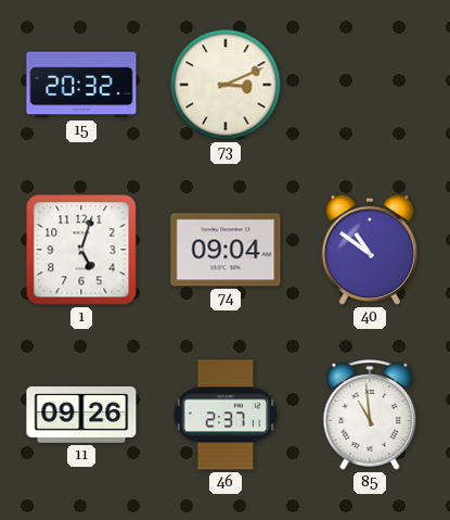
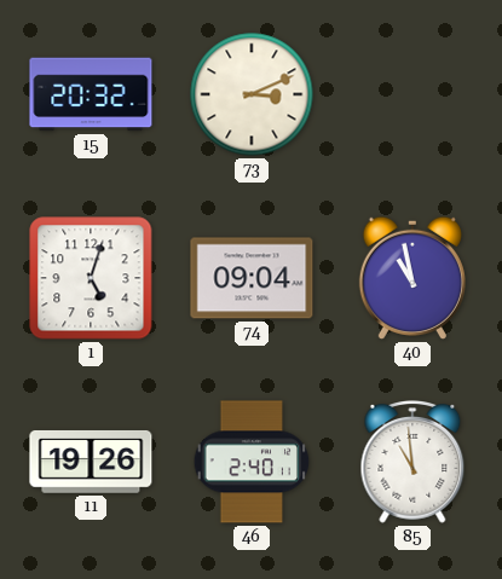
40: 10:51 -> 10:58 (412, 278)
11: 09:26 -> 19:26 (91, 462)
46: 2:37 -> 2:40 (252, 462)
